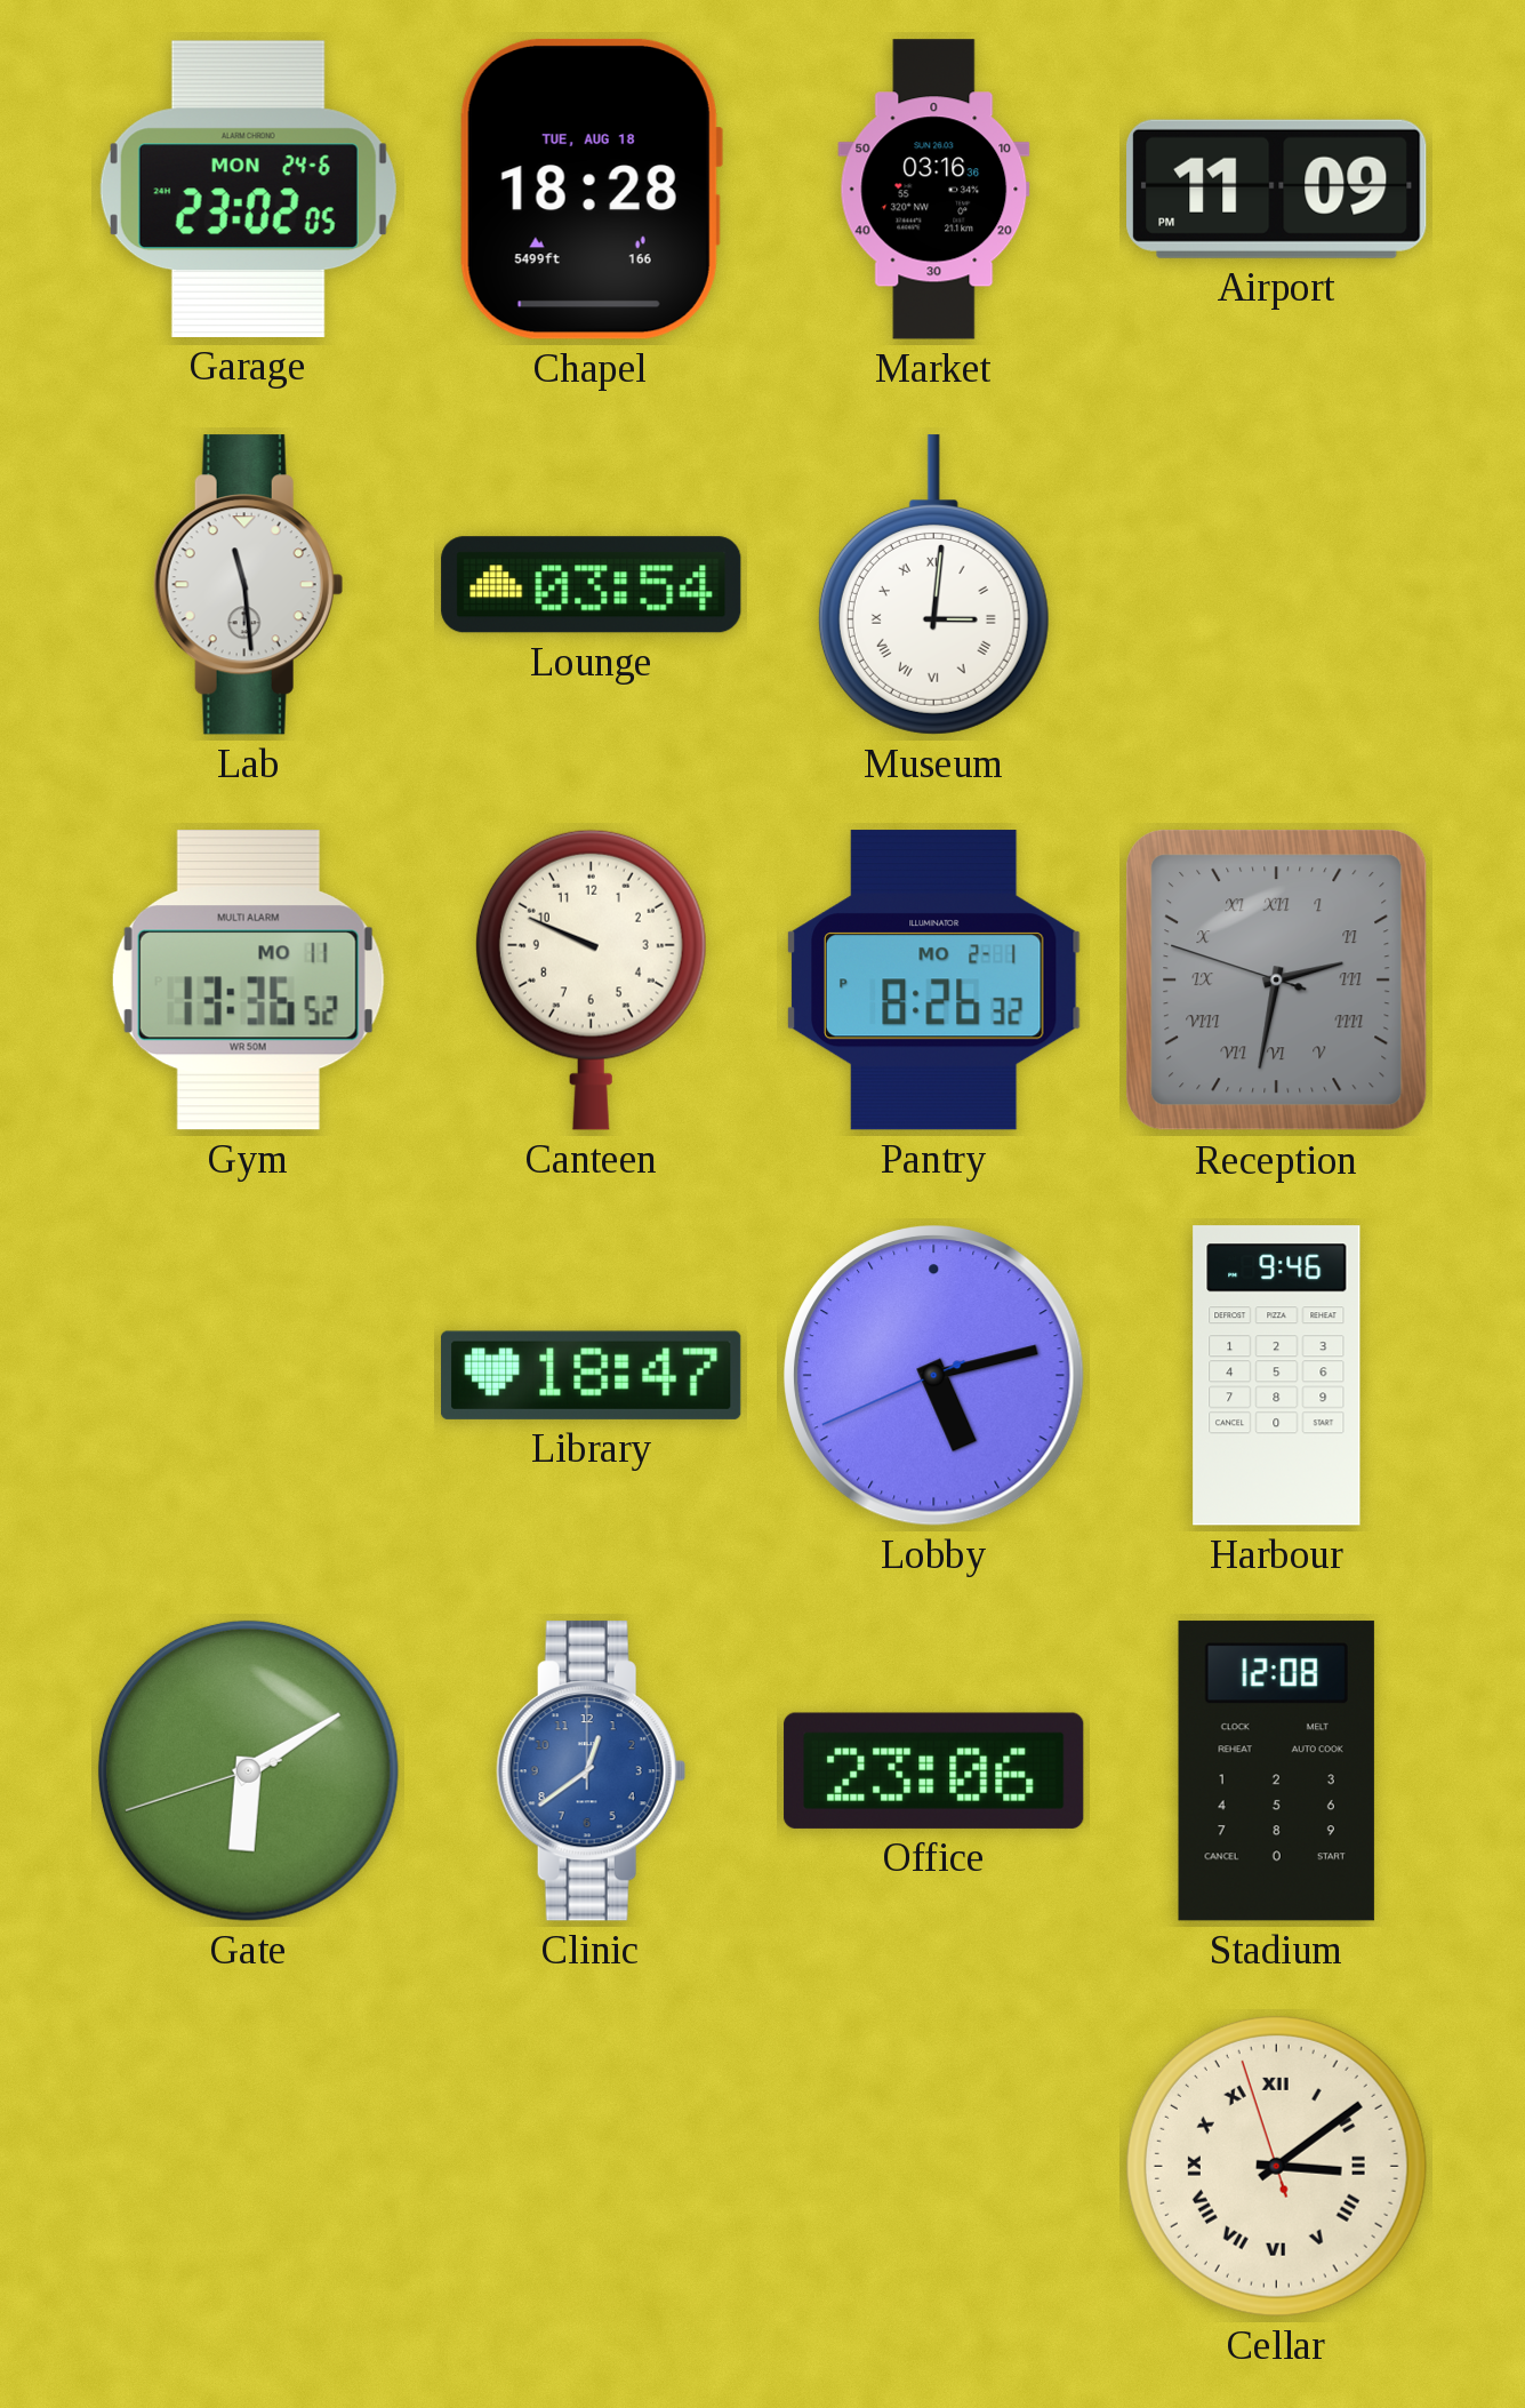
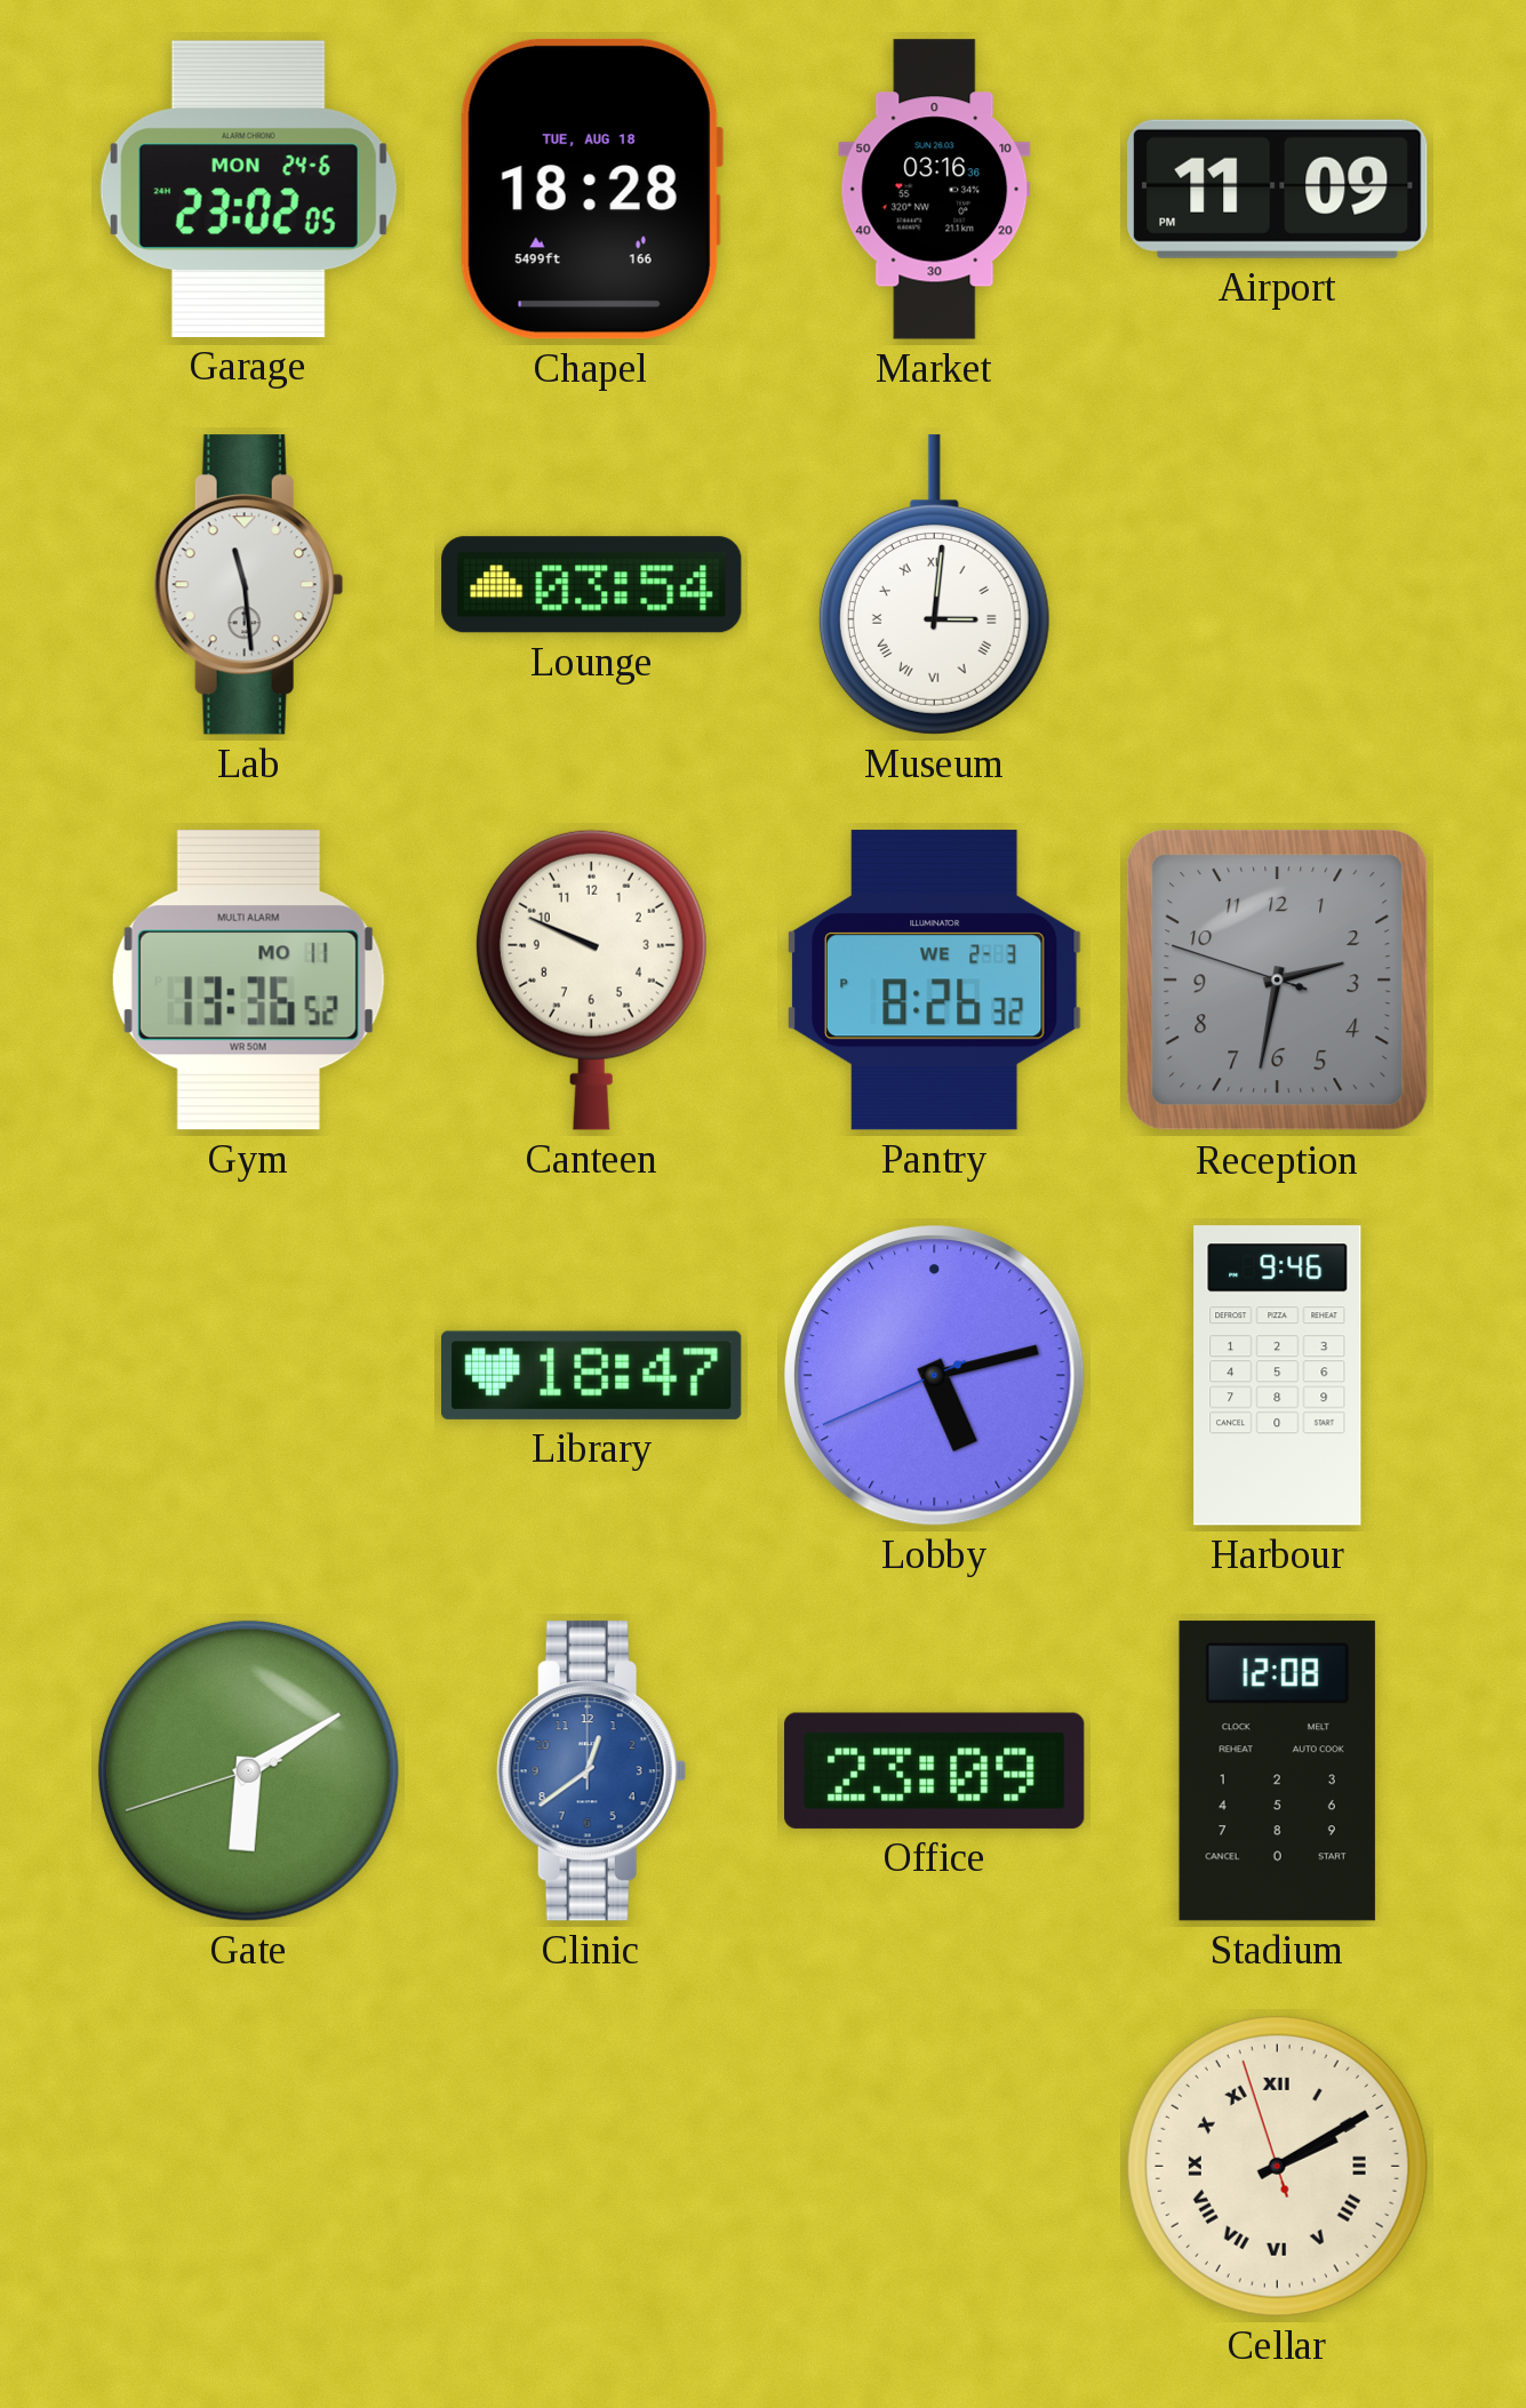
Pantry date: MO 2-1 -> WE 2-3 (934, 981)
Reception numerals: Roman -> Arabic (1278, 981)
Office: 23:06 -> 23:09 (935, 1770)
Cellar: 3:08 -> 2:09 (1277, 2166)
